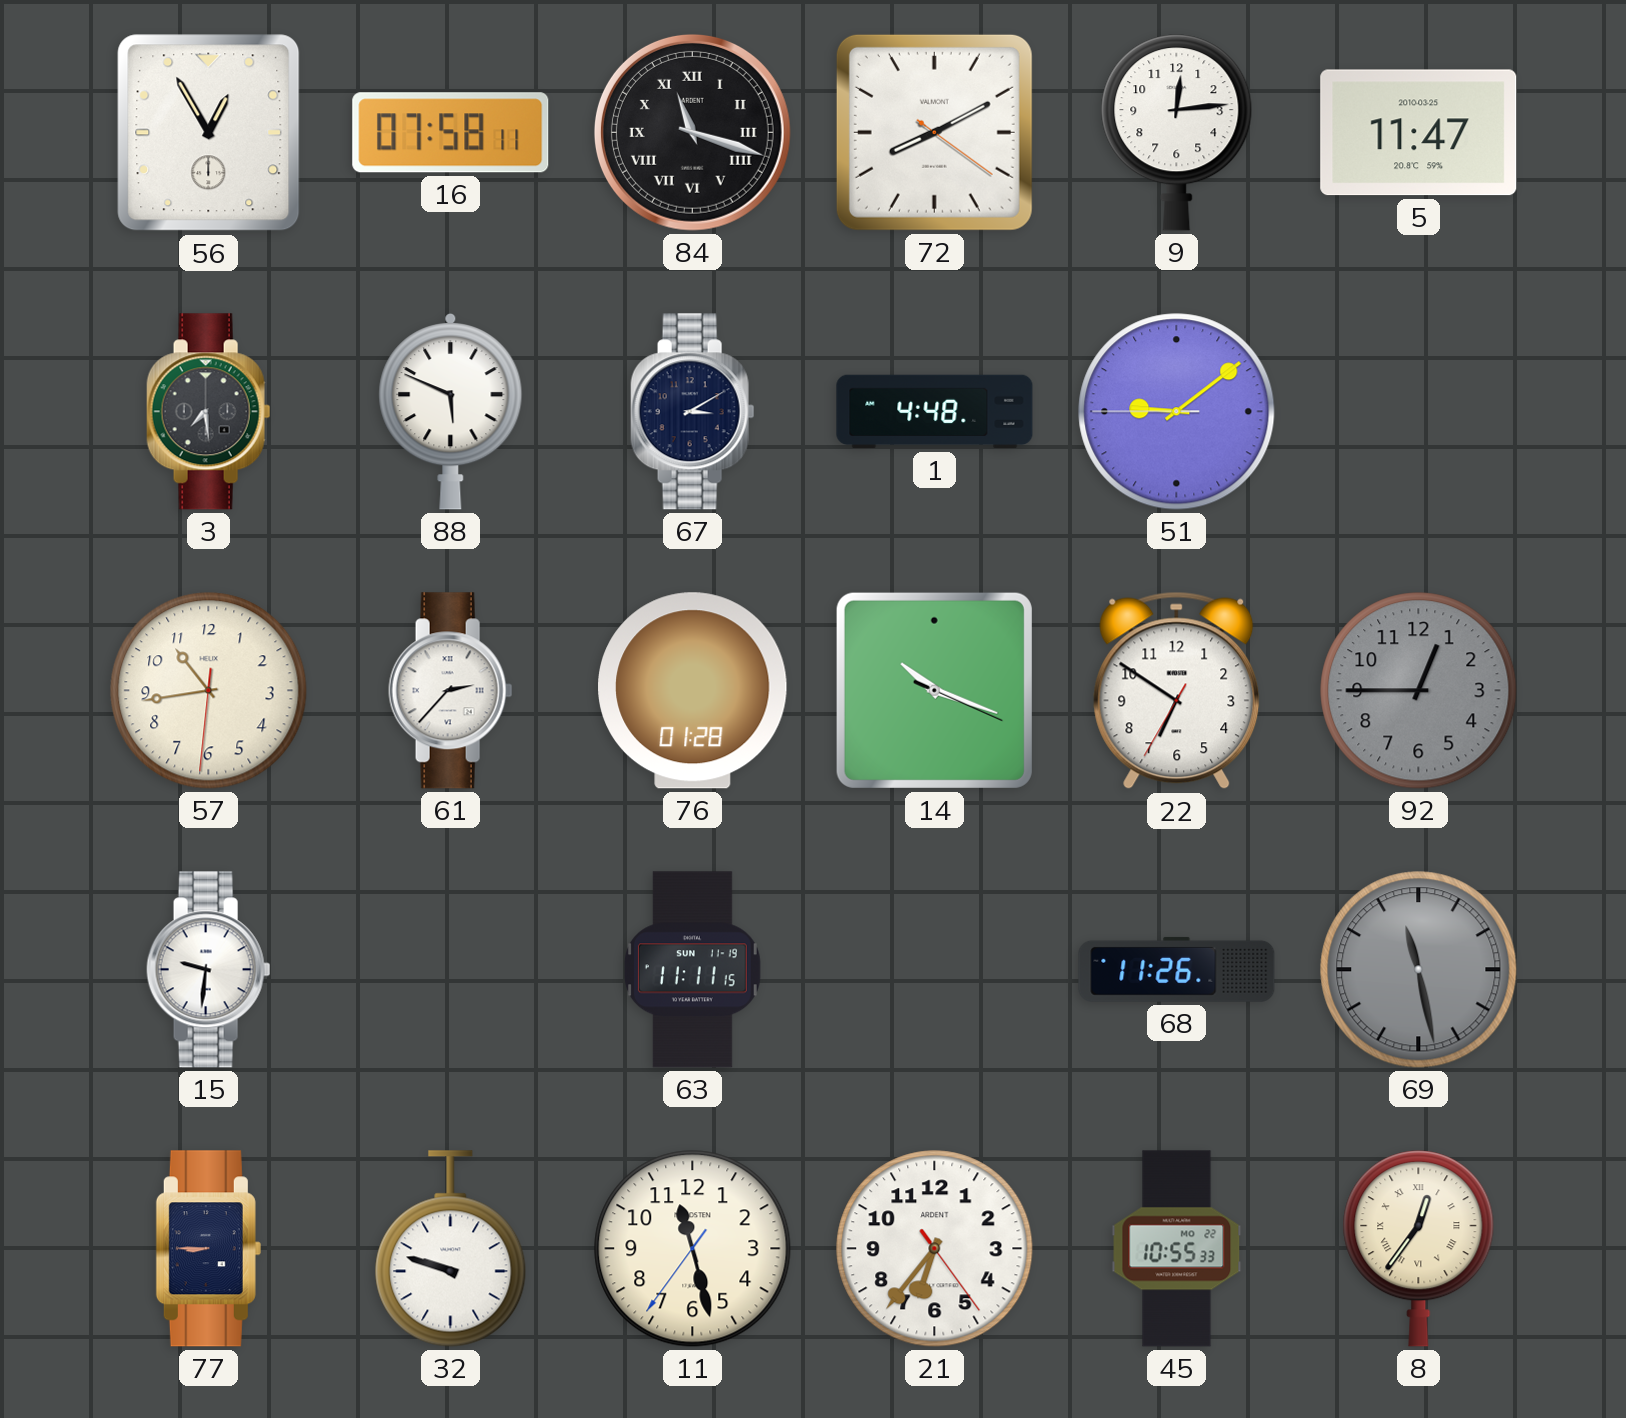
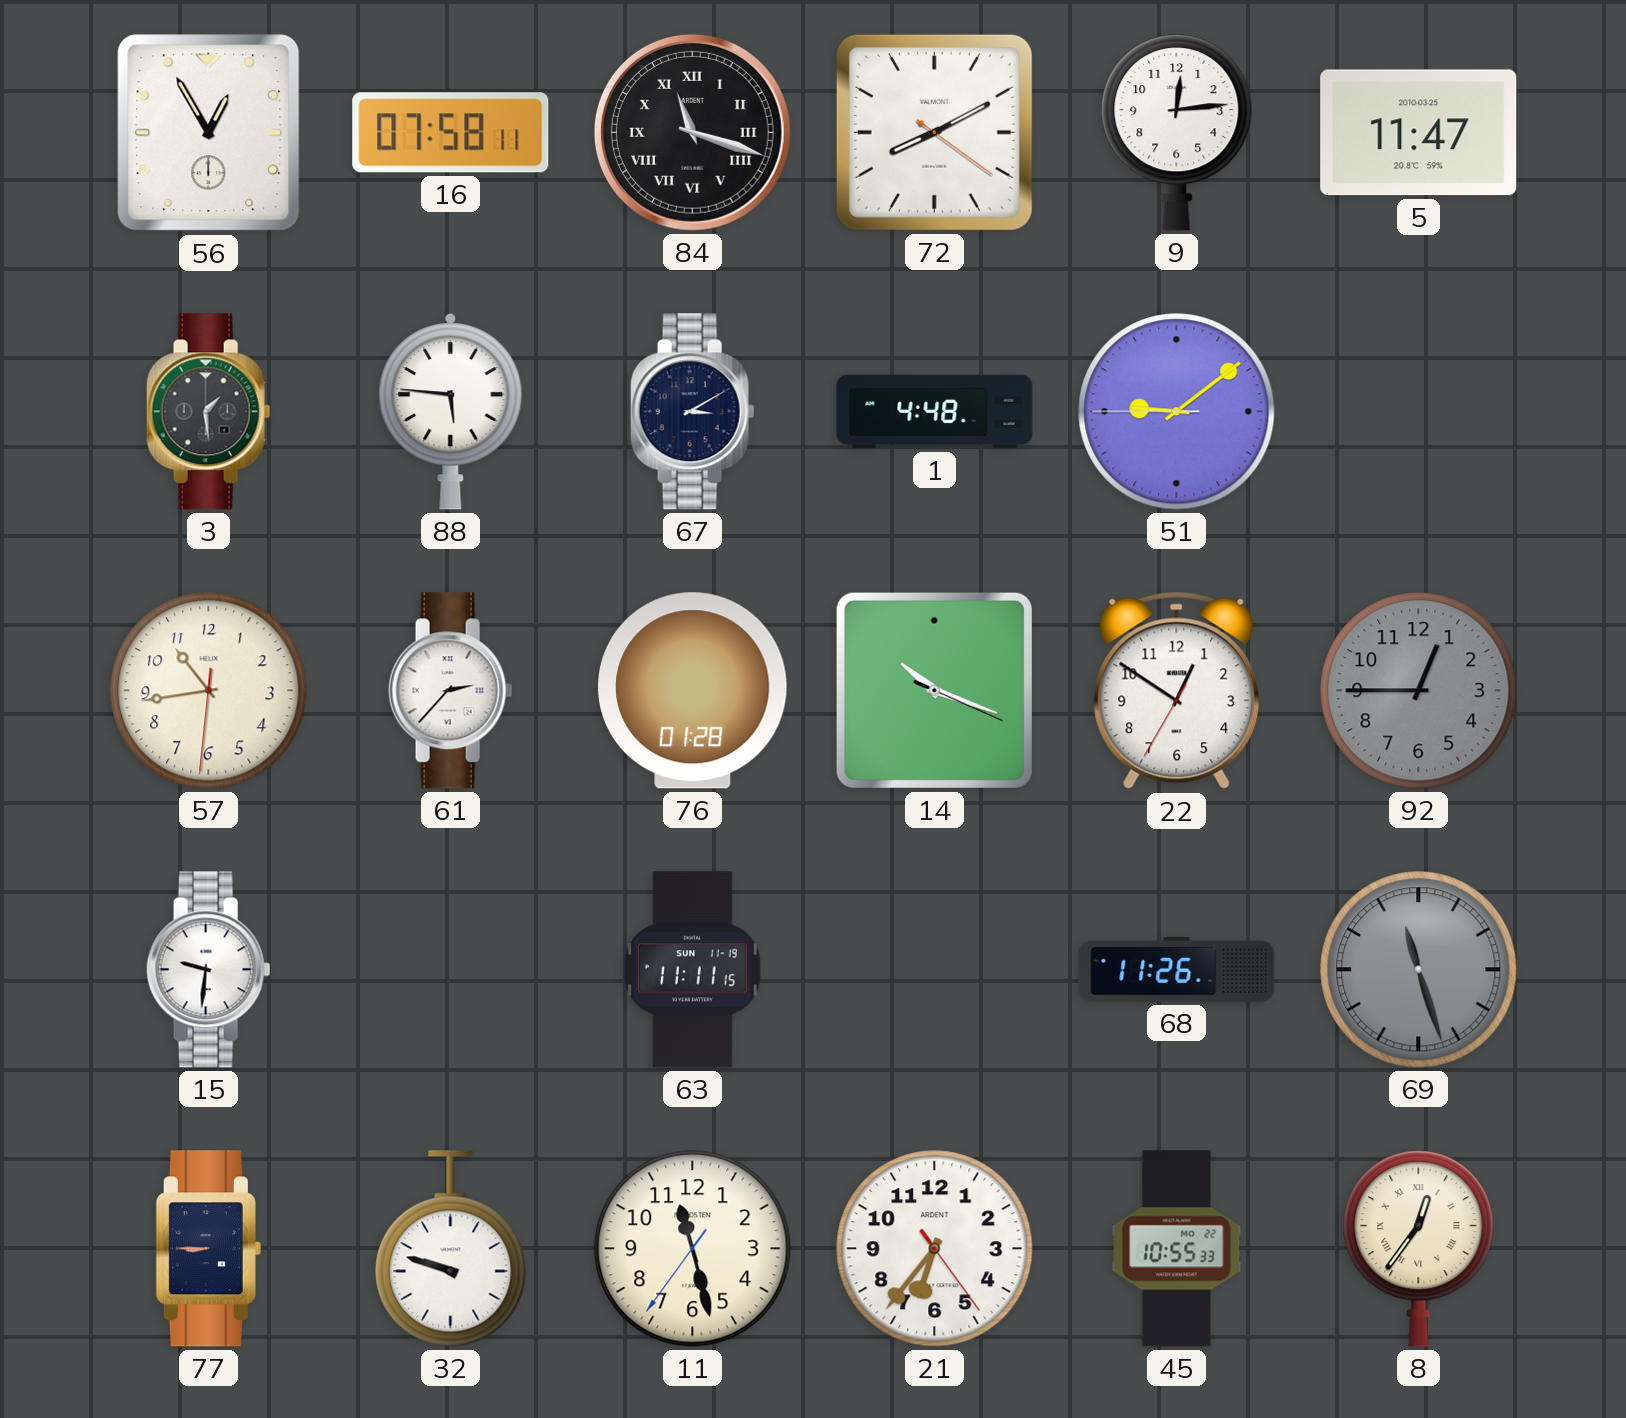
3: 7:29 -> 1:29 (209, 412)
88: 5:49 -> 5:46 (451, 411)
22: 6:50 -> 12:50 (1177, 691)
69: 11:28 -> 11:27 (1419, 970)
